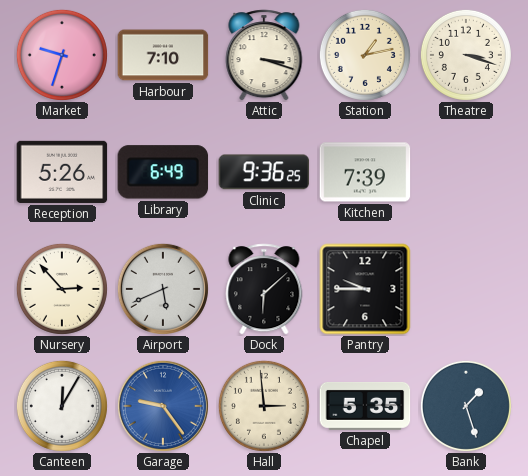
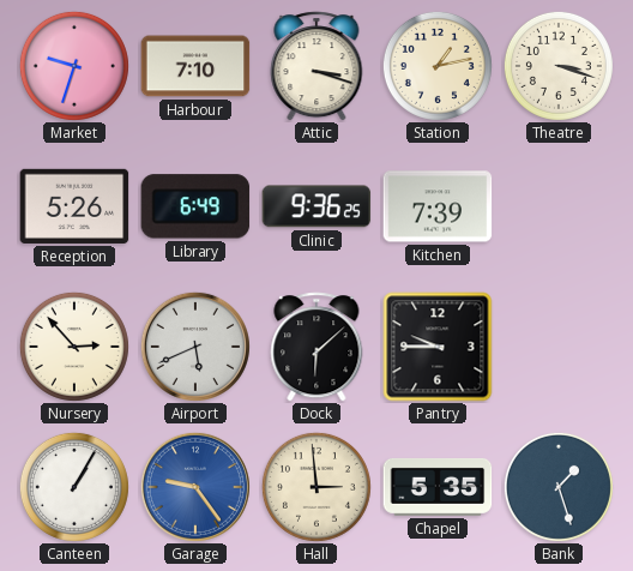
Canteen: 12:05 -> 1:05 (74, 487)
